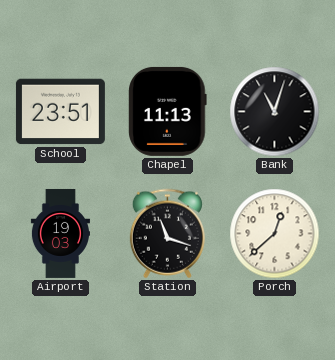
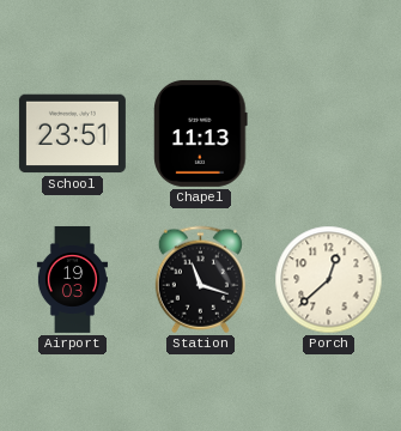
Bank: 11:03 -> none (275, 112)
